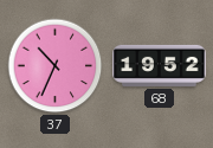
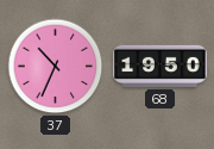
68: 19:52 -> 19:50 (160, 66)
